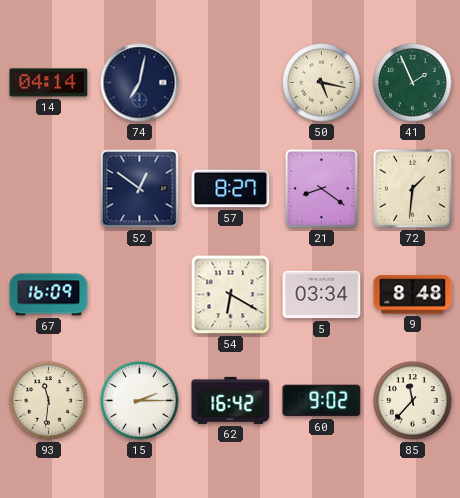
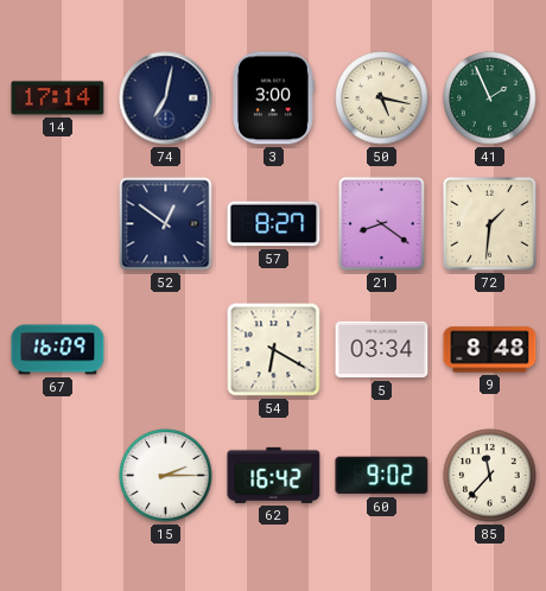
14: 04:14 -> 17:14 (58, 99)
3: none -> 3:00 (273, 99)
93: 11:31 -> none (49, 401)
